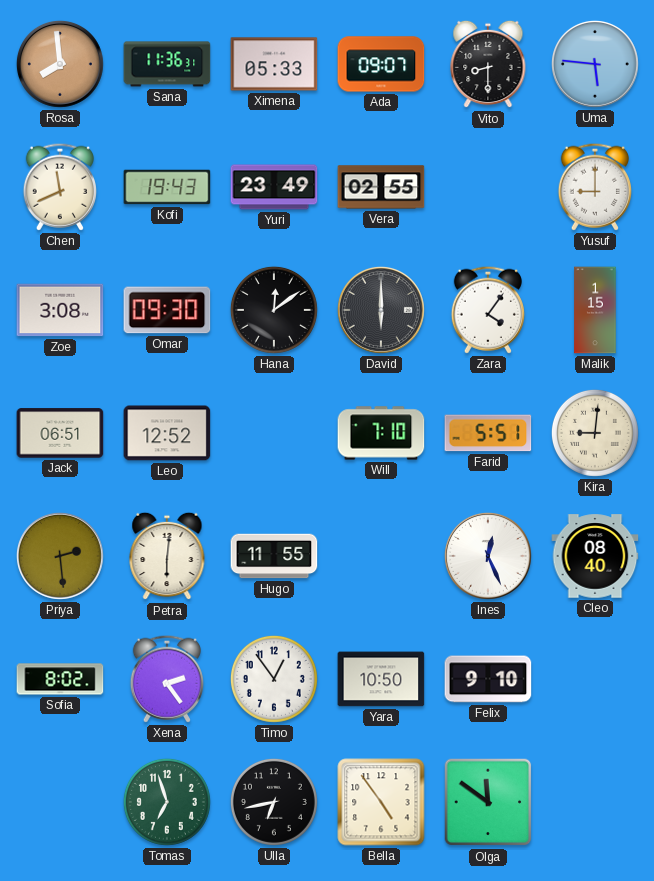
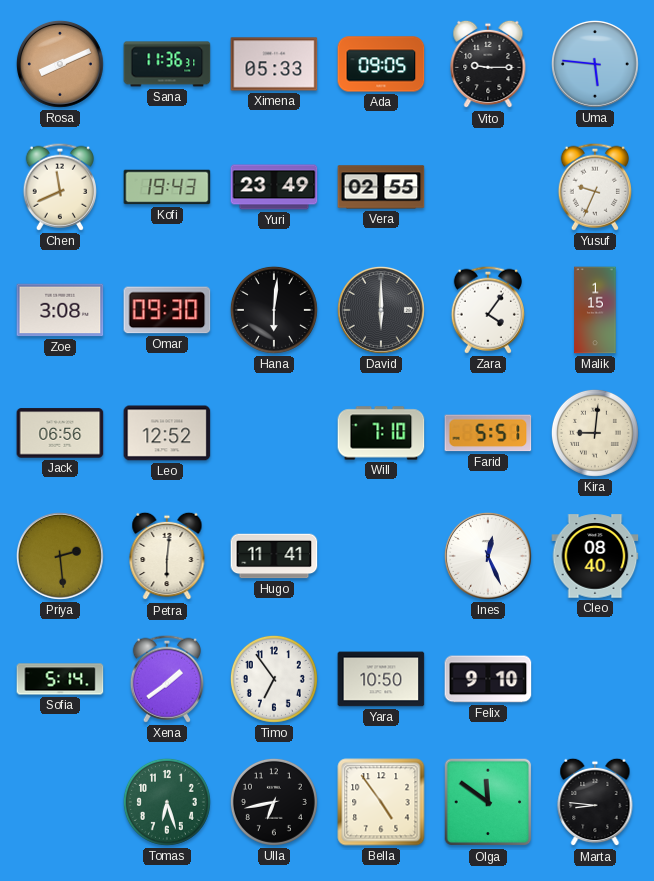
Rosa: 7:59 -> 8:11 (60, 64)
Ada: 09:07 -> 09:05 (381, 64)
Vito: 8:30 -> 9:15 (488, 64)
Yusuf: 9:00 -> 9:34 (595, 187)
Hana: 12:09 -> 6:01 (274, 310)
Jack: 06:51 -> 06:56 (60, 433)
Hugo: 11:55 -> 11:41 (274, 556)
Sofia: 8:02 -> 5:14 (60, 679)
Xena: 2:24 -> 1:39 (167, 679)
Timo: 12:54 -> 6:54 (274, 679)
Tomas: 6:57 -> 6:27 (167, 802)
Marta: none -> 8:46 (595, 802)
